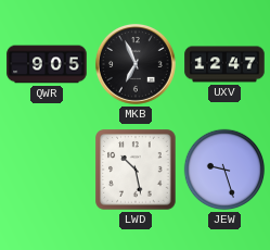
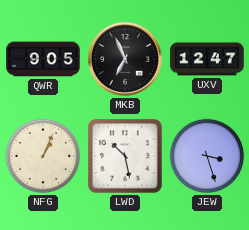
NFG: none -> 1:04 (43, 156)
JEW: 9:27 -> 3:27 (207, 156)
